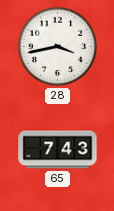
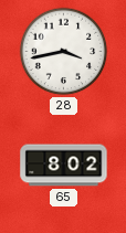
65: 7:43 -> 8:02 (64, 166)
